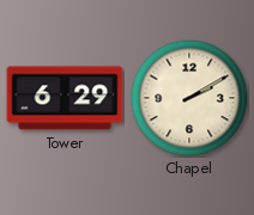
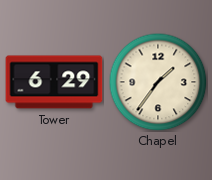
Chapel: 2:10 -> 1:36 (158, 82)
